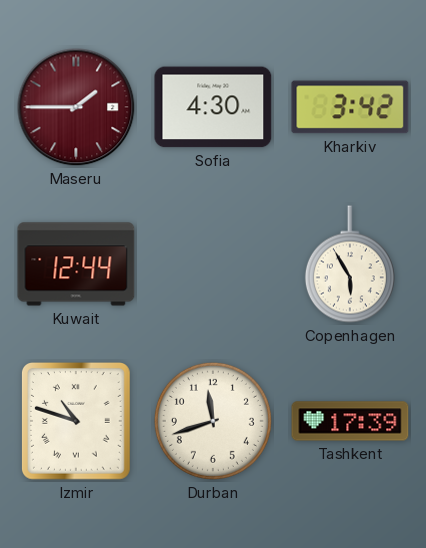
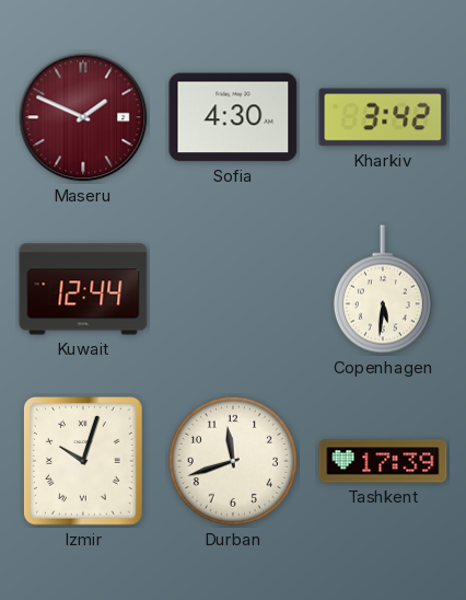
Maseru: 1:45 -> 1:49 (83, 117)
Copenhagen: 5:55 -> 5:31 (383, 289)
Izmir: 10:48 -> 10:03 (83, 462)
